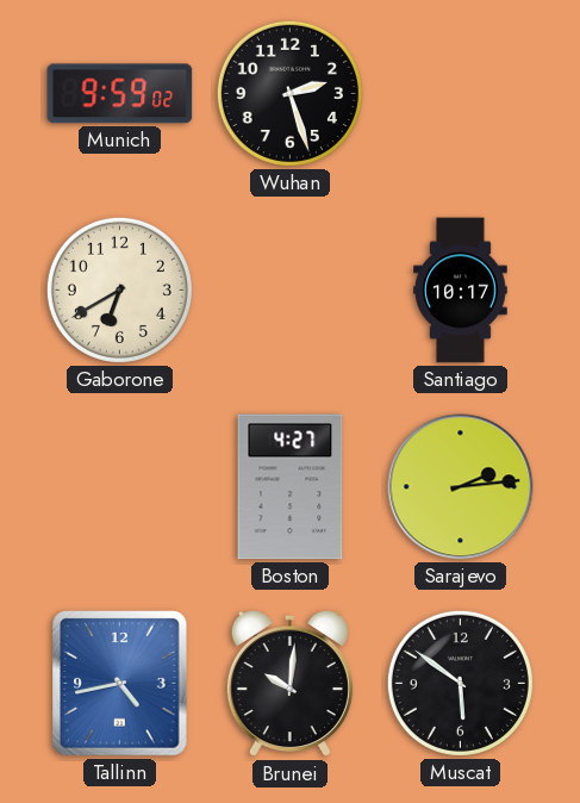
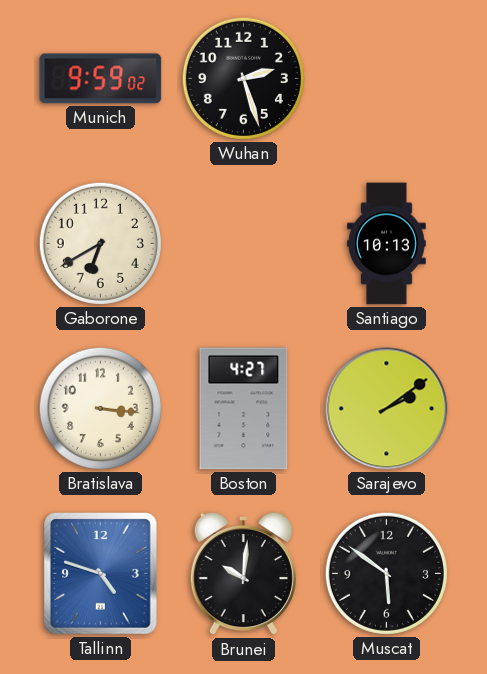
Santiago: 10:17 -> 10:13 (387, 244)
Bratislava: none -> 3:16 (100, 408)
Sarajevo: 2:14 -> 2:09 (387, 409)
Tallinn: 4:43 -> 4:48 (101, 574)
